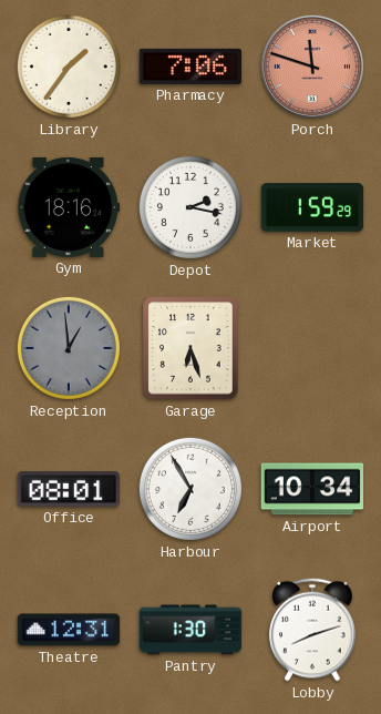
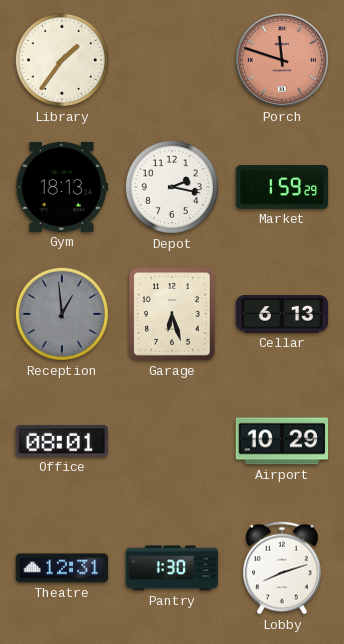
Pharmacy: 7:06 -> none (190, 67)
Gym: 18:16 -> 18:13 (62, 187)
Cellar: none -> 6:13 (282, 314)
Harbour: 6:55 -> none (190, 489)
Airport: 10:34 -> 10:29 (282, 441)
